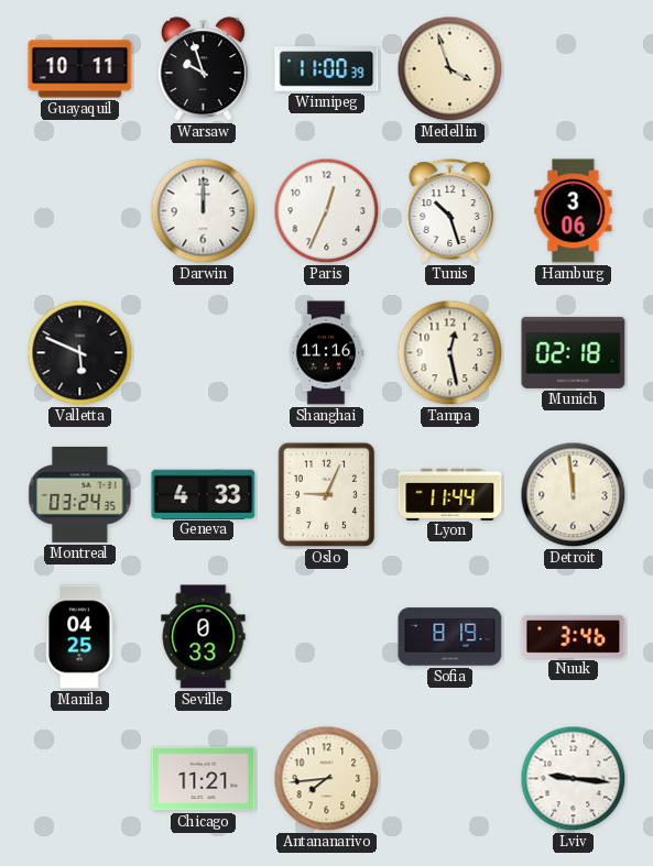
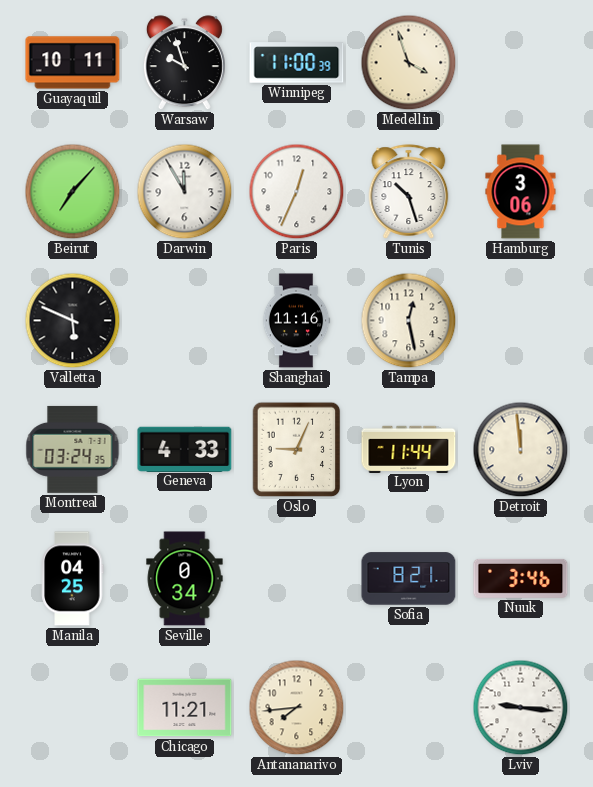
Beirut: none -> 7:07 (73, 192)
Darwin: 12:00 -> 11:55 (185, 192)
Munich: 02:18 -> none (574, 352)
Seville: 0:33 -> 0:34 (185, 579)
Sofia: 8:19 -> 8:21 (409, 579)
